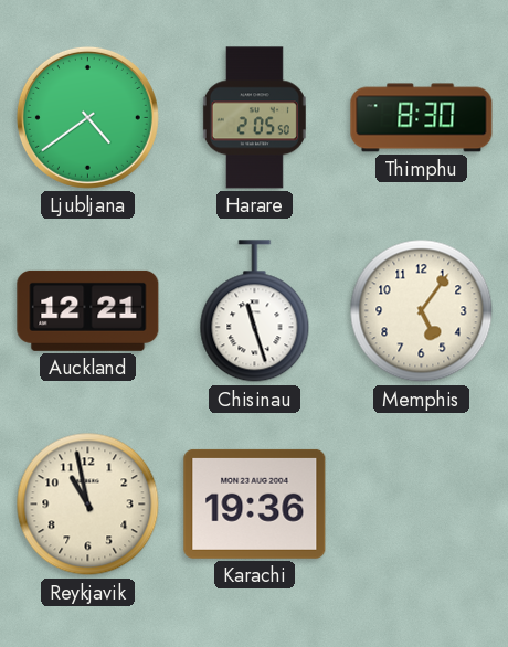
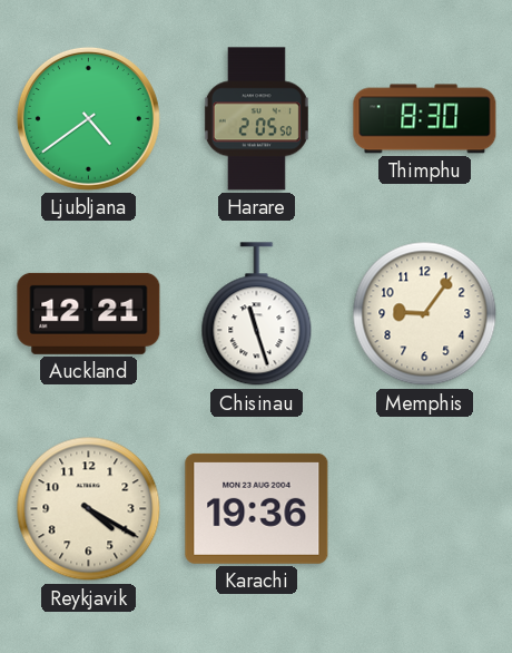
Memphis: 5:06 -> 9:06 (425, 314)
Reykjavik: 10:58 -> 4:20 (89, 509)
